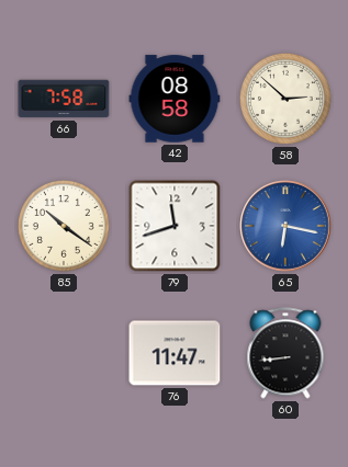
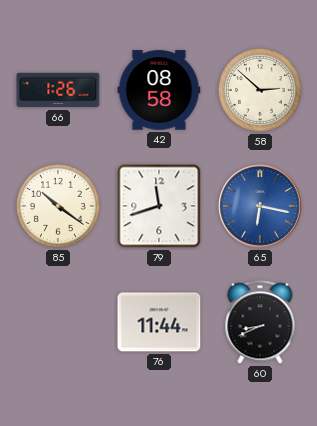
66: 7:58 -> 1:26 (58, 90)
76: 11:47 -> 11:44 (159, 322)
60: 8:44 -> 8:41 (260, 322)
